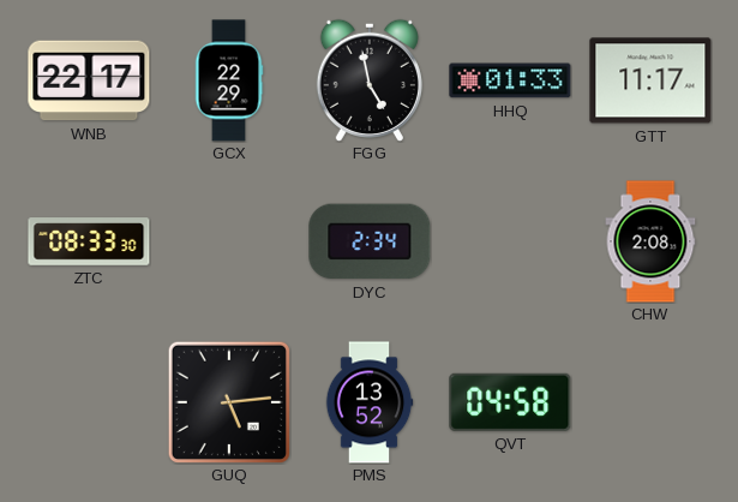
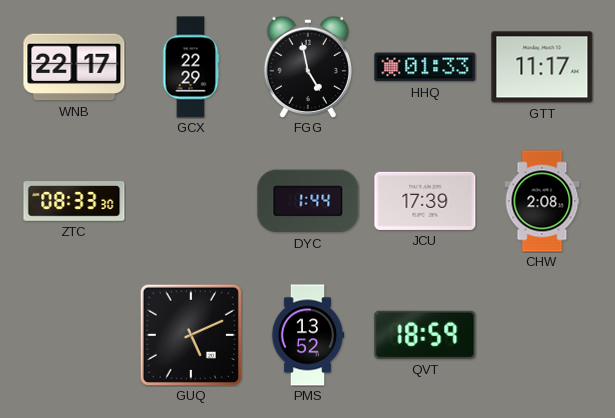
DYC: 2:34 -> 1:44 (308, 201)
JCU: none -> 17:39 (425, 201)
GUQ: 5:14 -> 5:11 (191, 335)
QVT: 04:58 -> 18:59 (425, 335)
